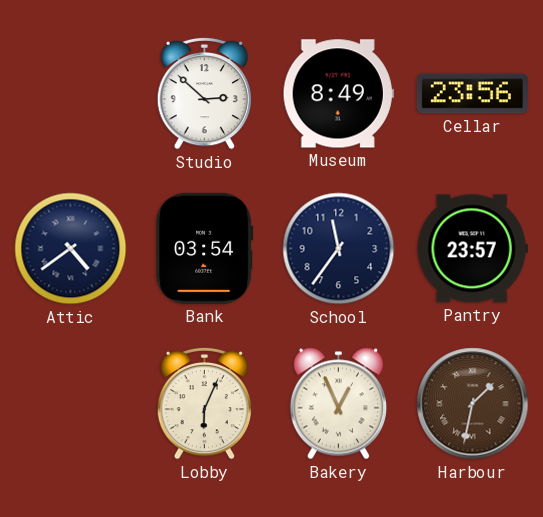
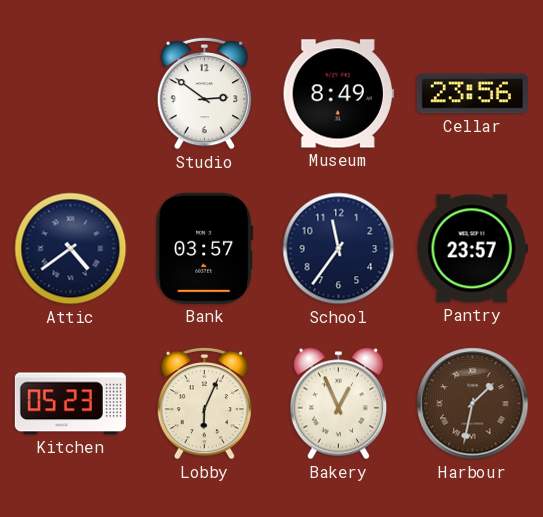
Studio: 2:52 -> 2:51 (204, 93)
Bank: 03:54 -> 03:57 (205, 248)
Kitchen: none -> 05:23 (70, 404)
